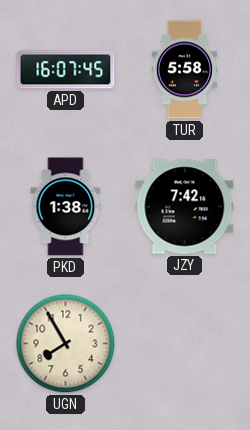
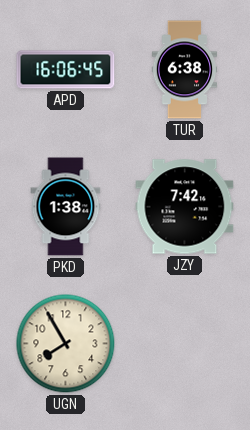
APD: 16:07 -> 16:06 (66, 70)
TUR: 5:58 -> 6:38 (185, 70)
